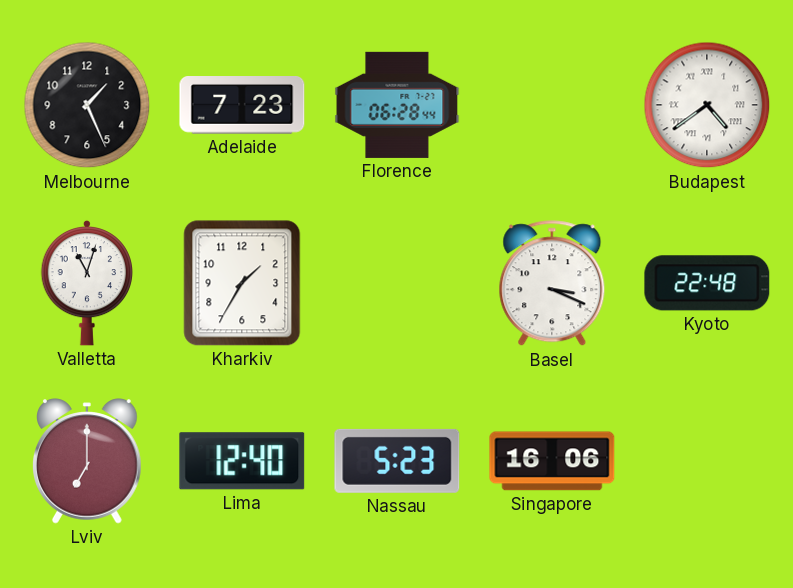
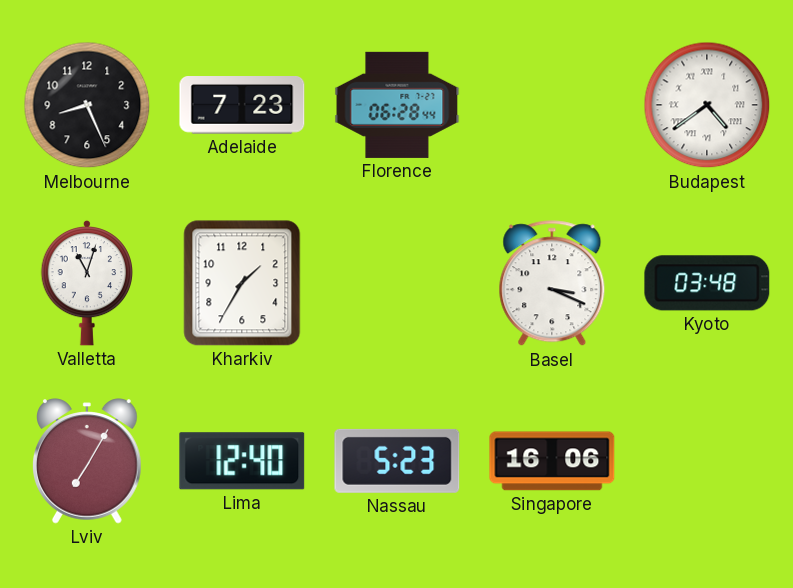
Melbourne: 1:26 -> 8:26 (87, 105)
Kyoto: 22:48 -> 03:48 (707, 283)
Lviv: 7:00 -> 7:05 (88, 461)
